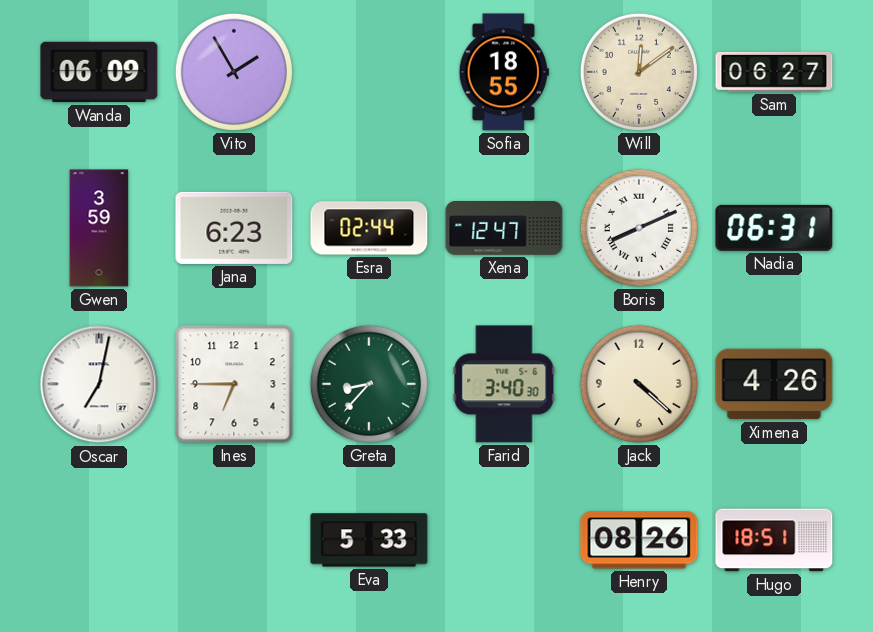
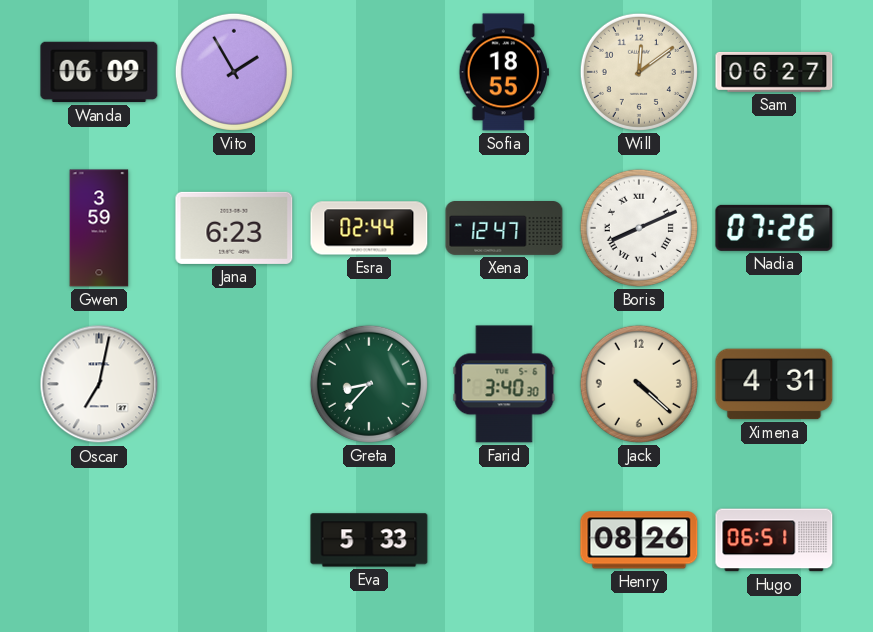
Nadia: 06:31 -> 07:26 (774, 228)
Ines: 6:45 -> none (234, 384)
Ximena: 4:26 -> 4:31 (774, 384)
Hugo: 18:51 -> 06:51 (774, 540)
